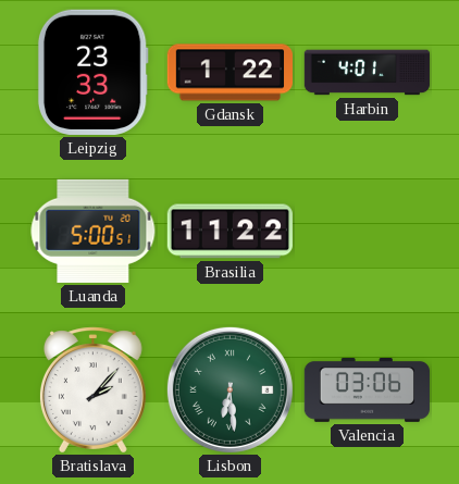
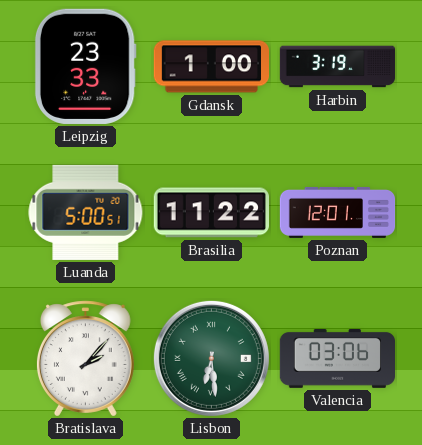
Gdansk: 1:22 -> 1:00 (211, 67)
Harbin: 4:01 -> 3:19 (338, 67)
Poznan: none -> 12:01 (338, 212)
